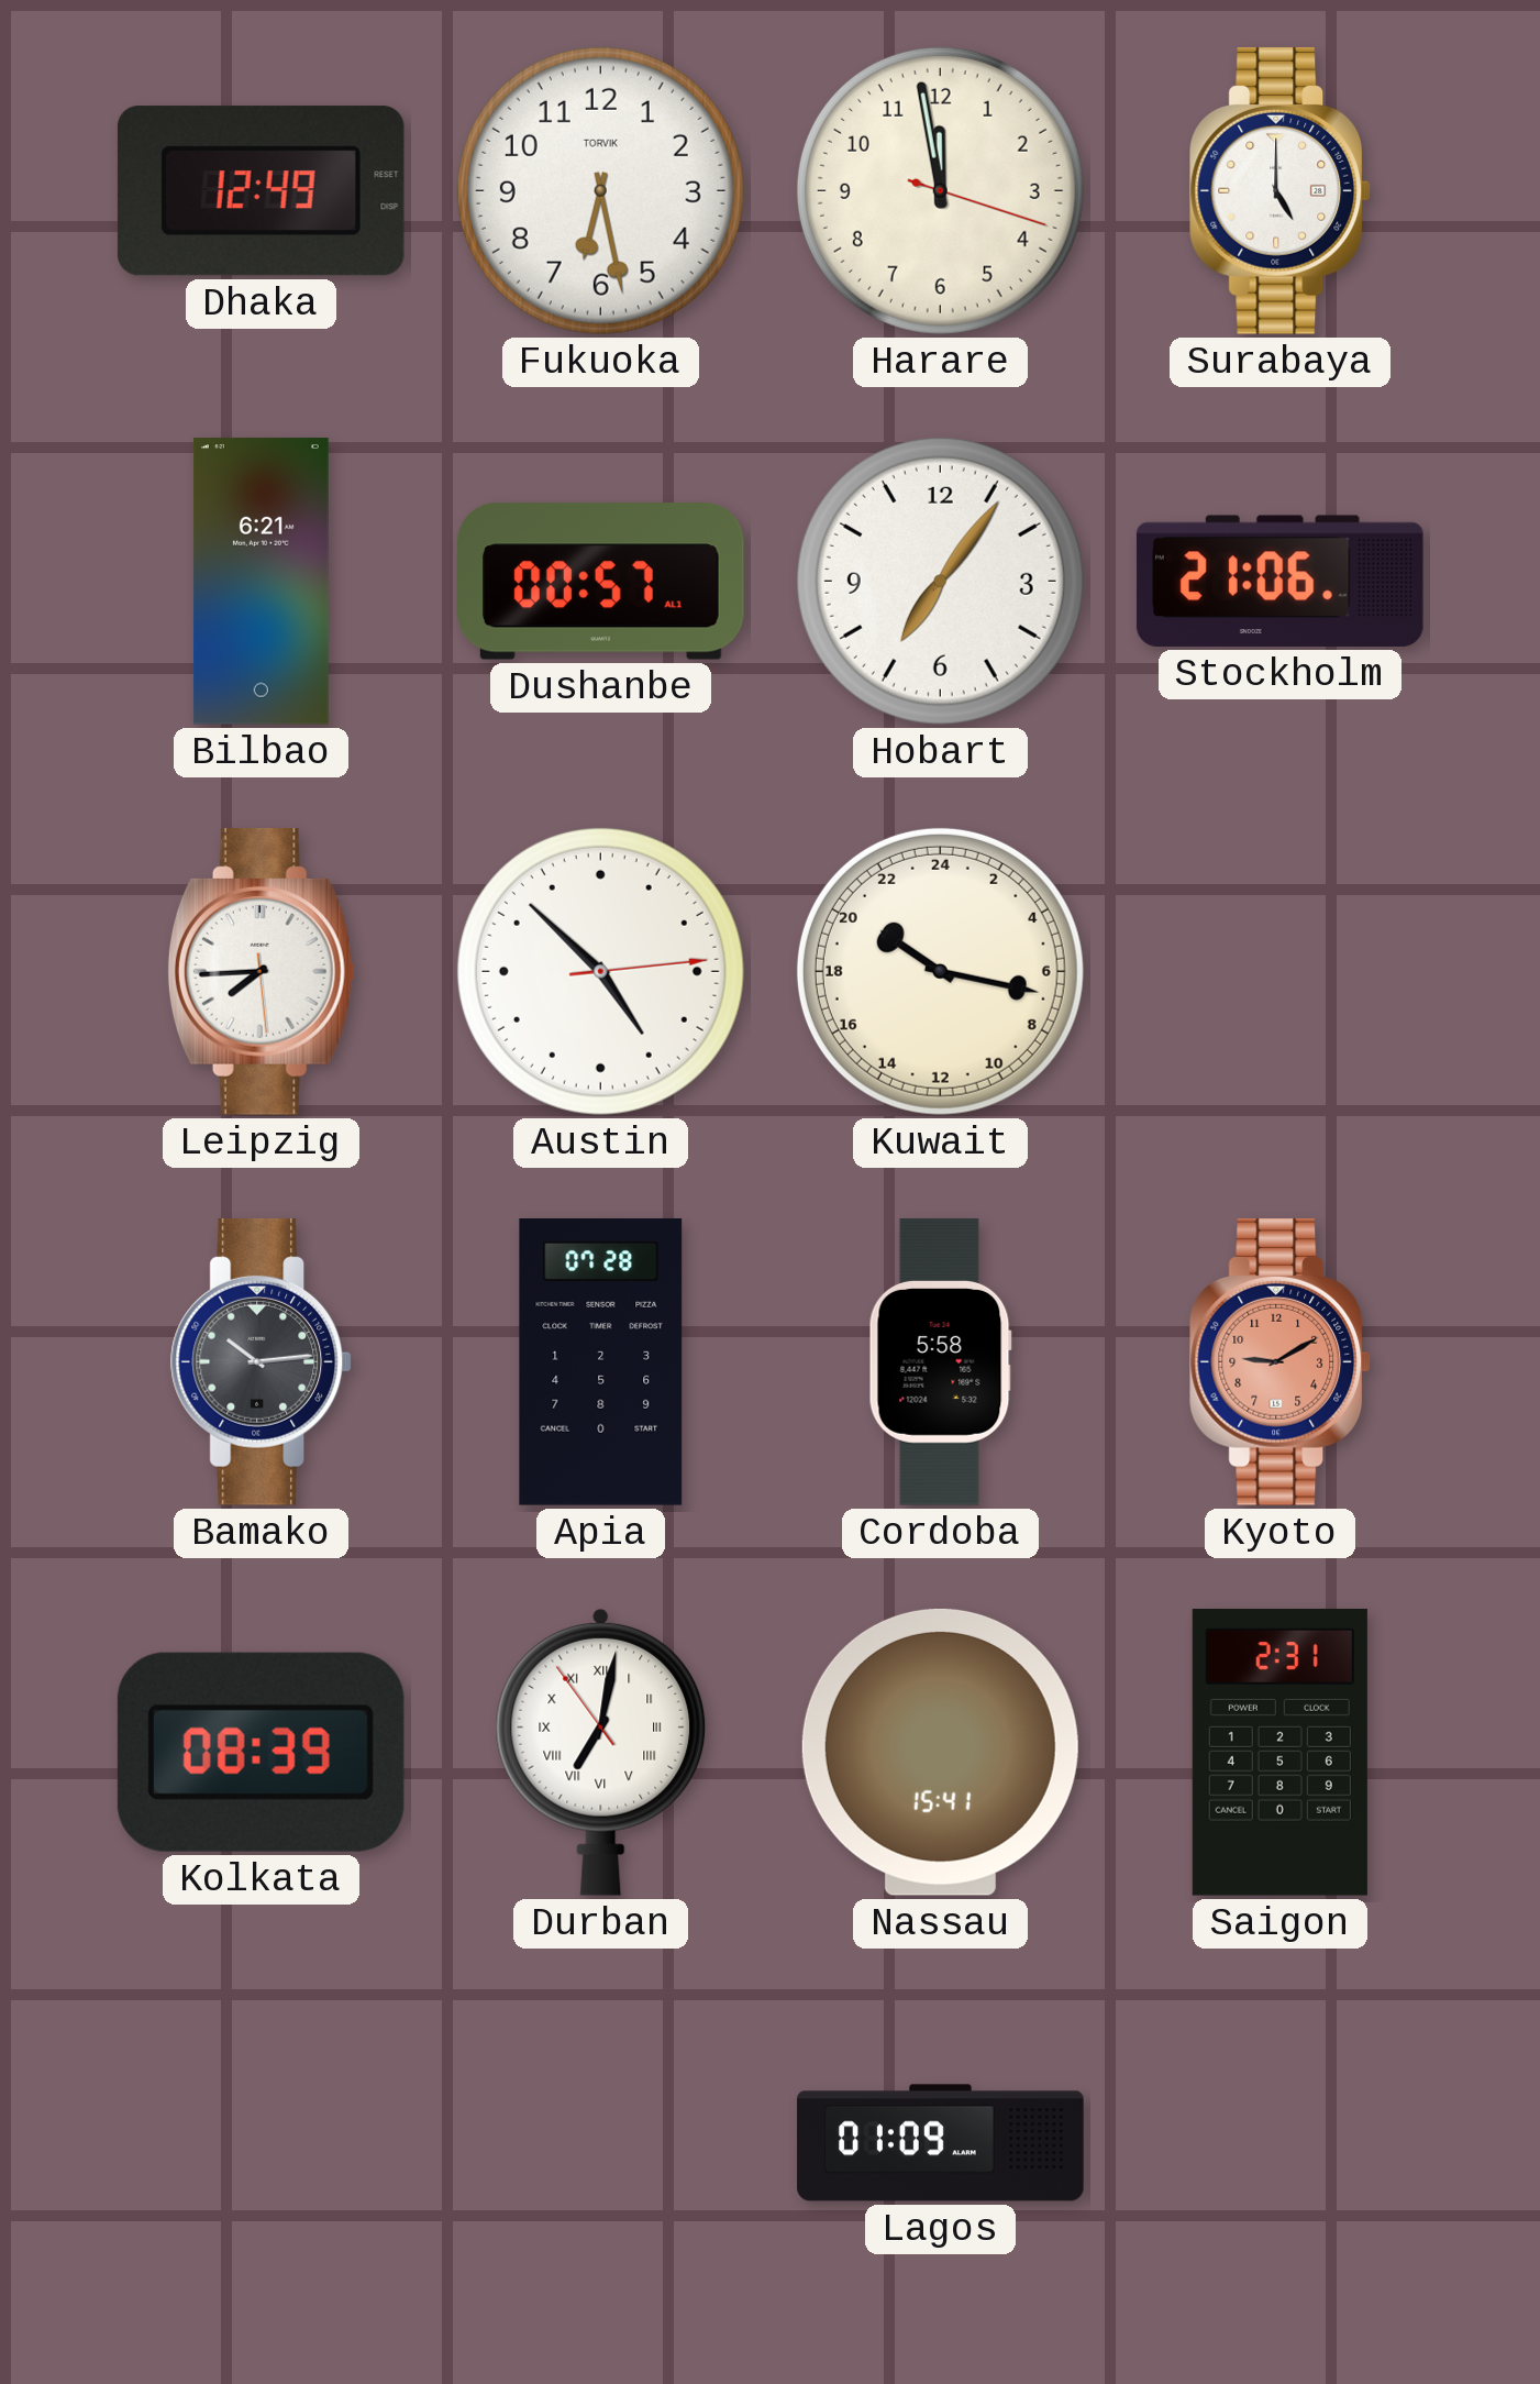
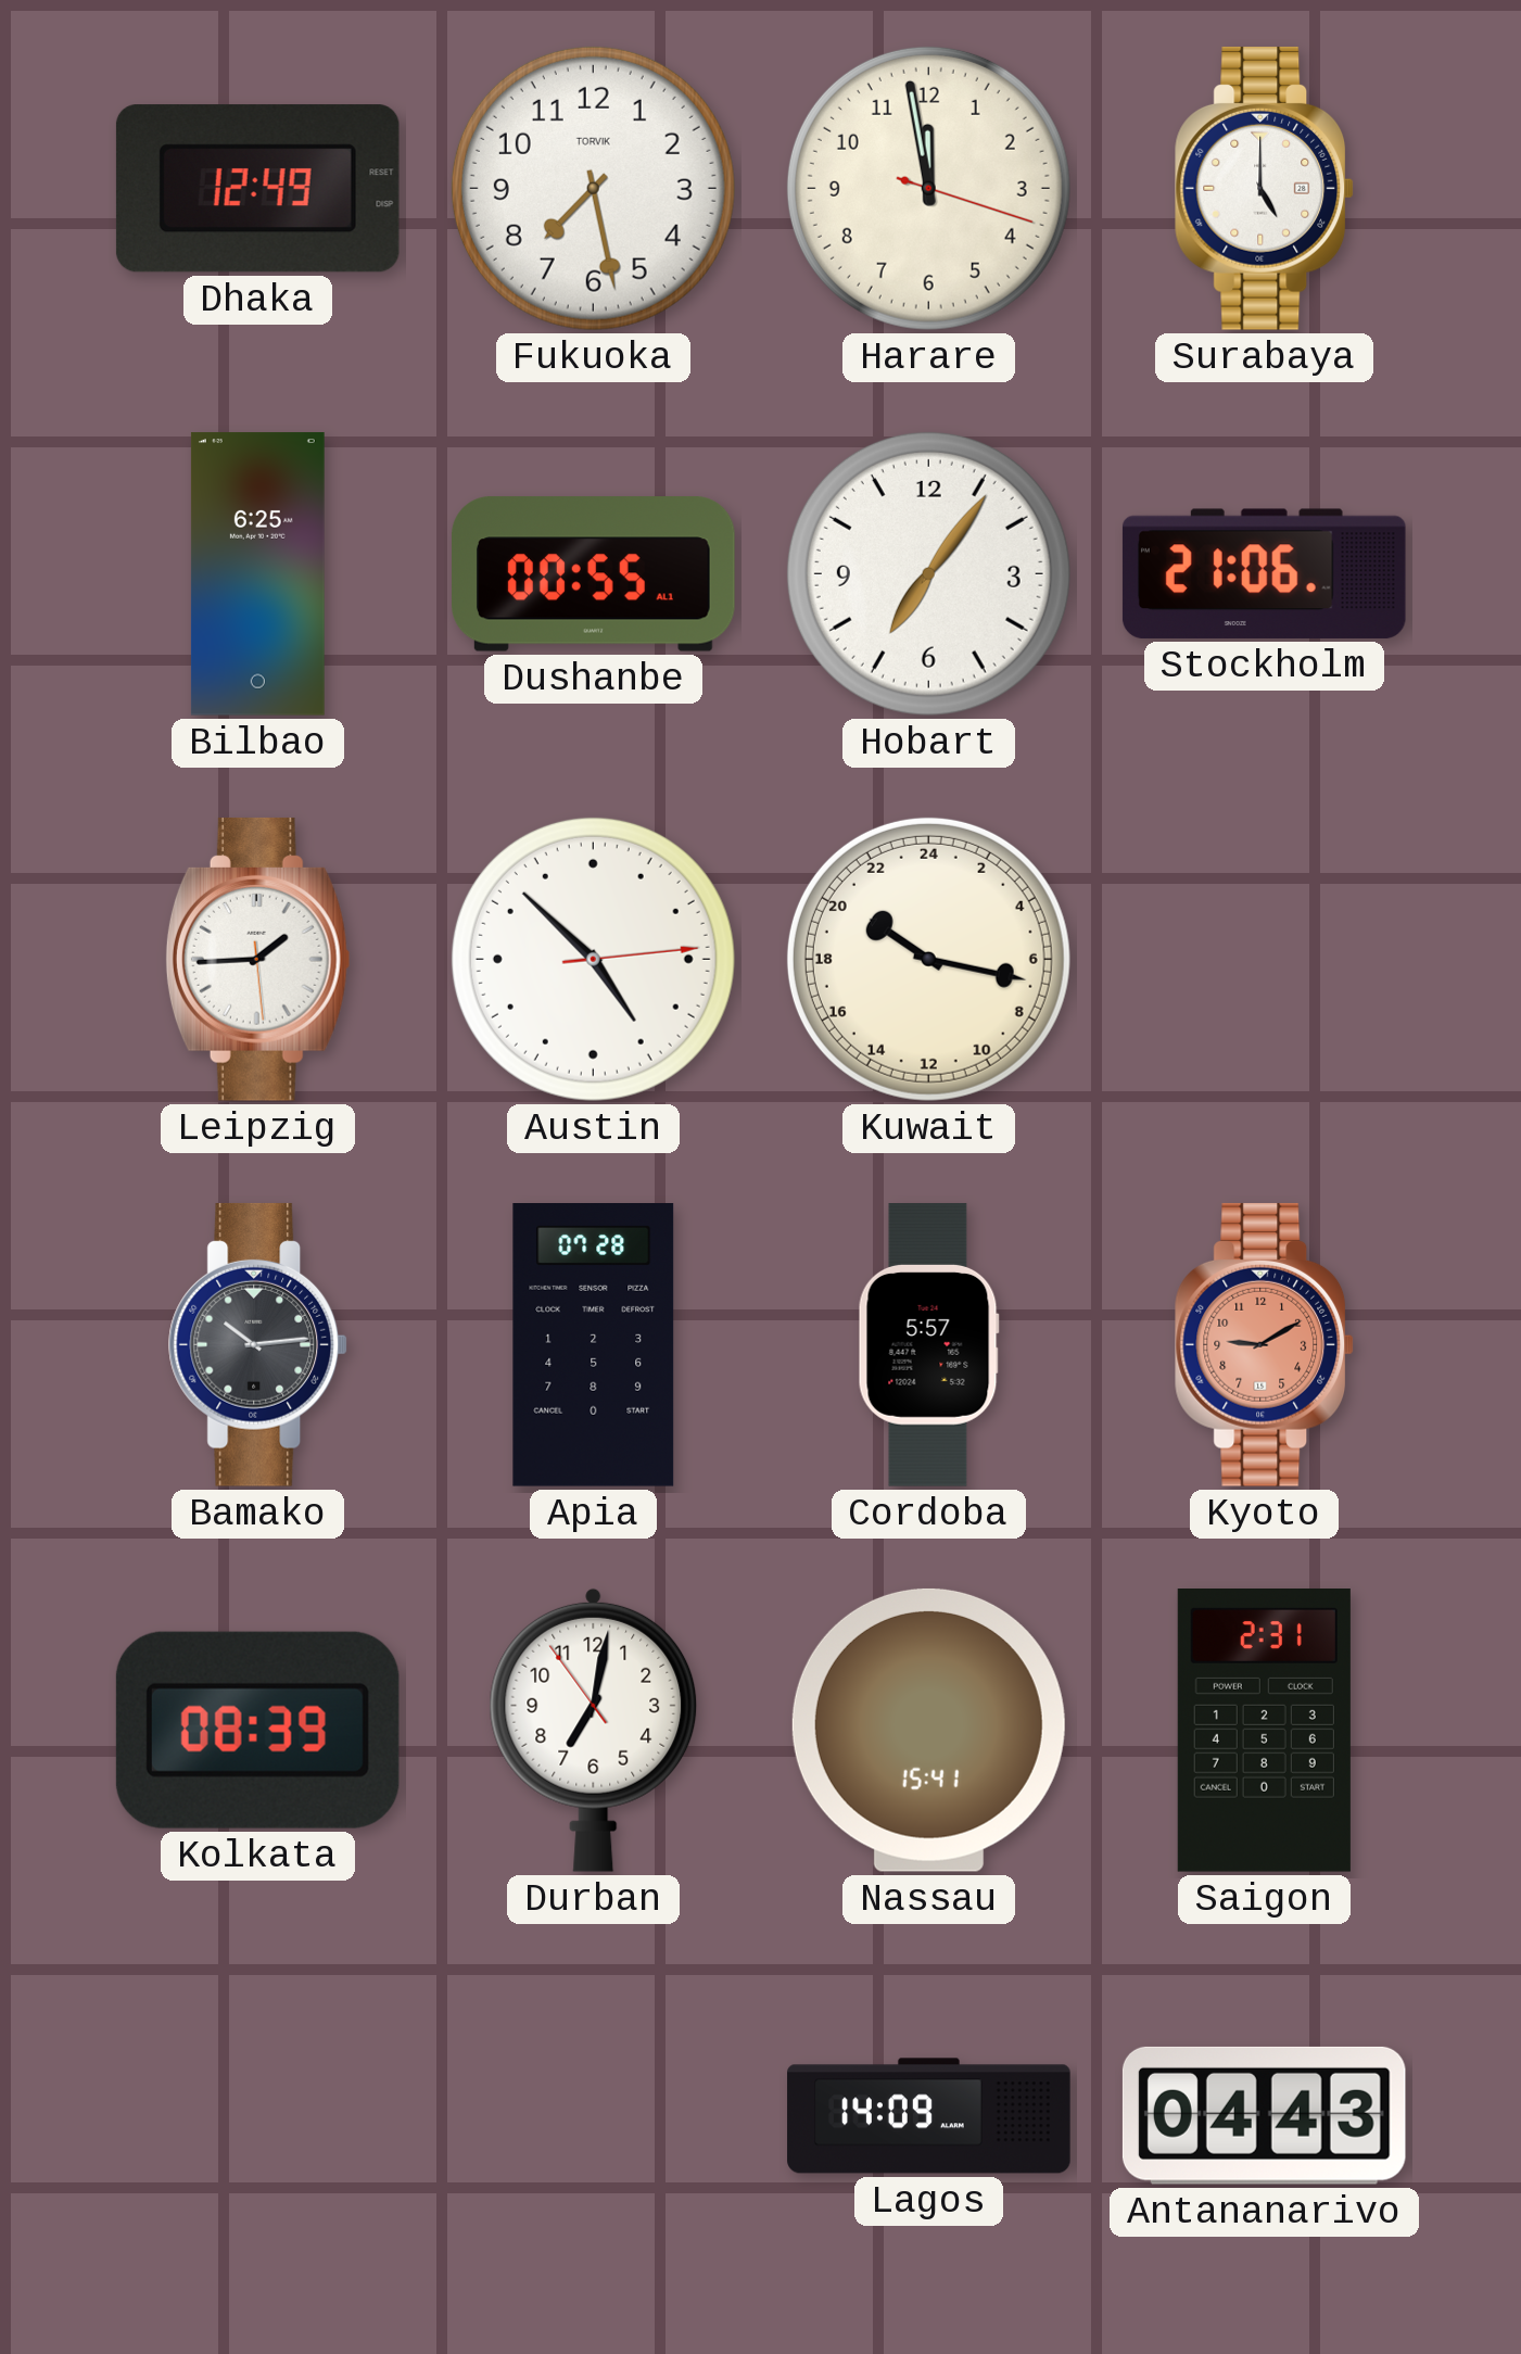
Fukuoka: 6:28 -> 7:28 (593, 188)
Bilbao: 6:21 -> 6:25 (257, 574)
Dushanbe: 00:57 -> 00:55 (594, 574)
Leipzig: 7:44 -> 1:44 (257, 959)
Cordoba: 5:58 -> 5:57 (928, 1345)
Durban numerals: Roman -> Arabic (594, 1730)
Lagos: 01:09 -> 14:09 (929, 2116)
Antananarivo: none -> 04:43 (1264, 2115)
